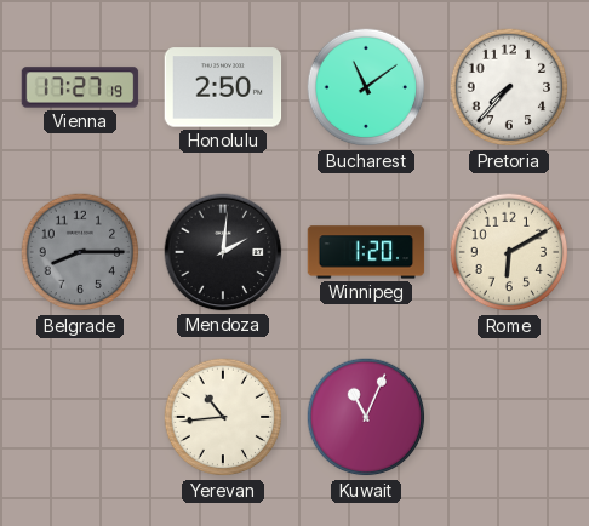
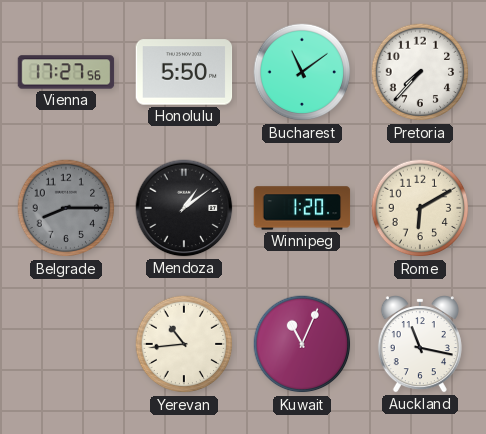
Vienna: 17:27:19 -> 17:27:56 (66, 72)
Honolulu: 2:50 -> 5:50 (184, 72)
Mendoza: 2:01 -> 1:09 (184, 208)
Auckland: none -> 11:17 (420, 344)
